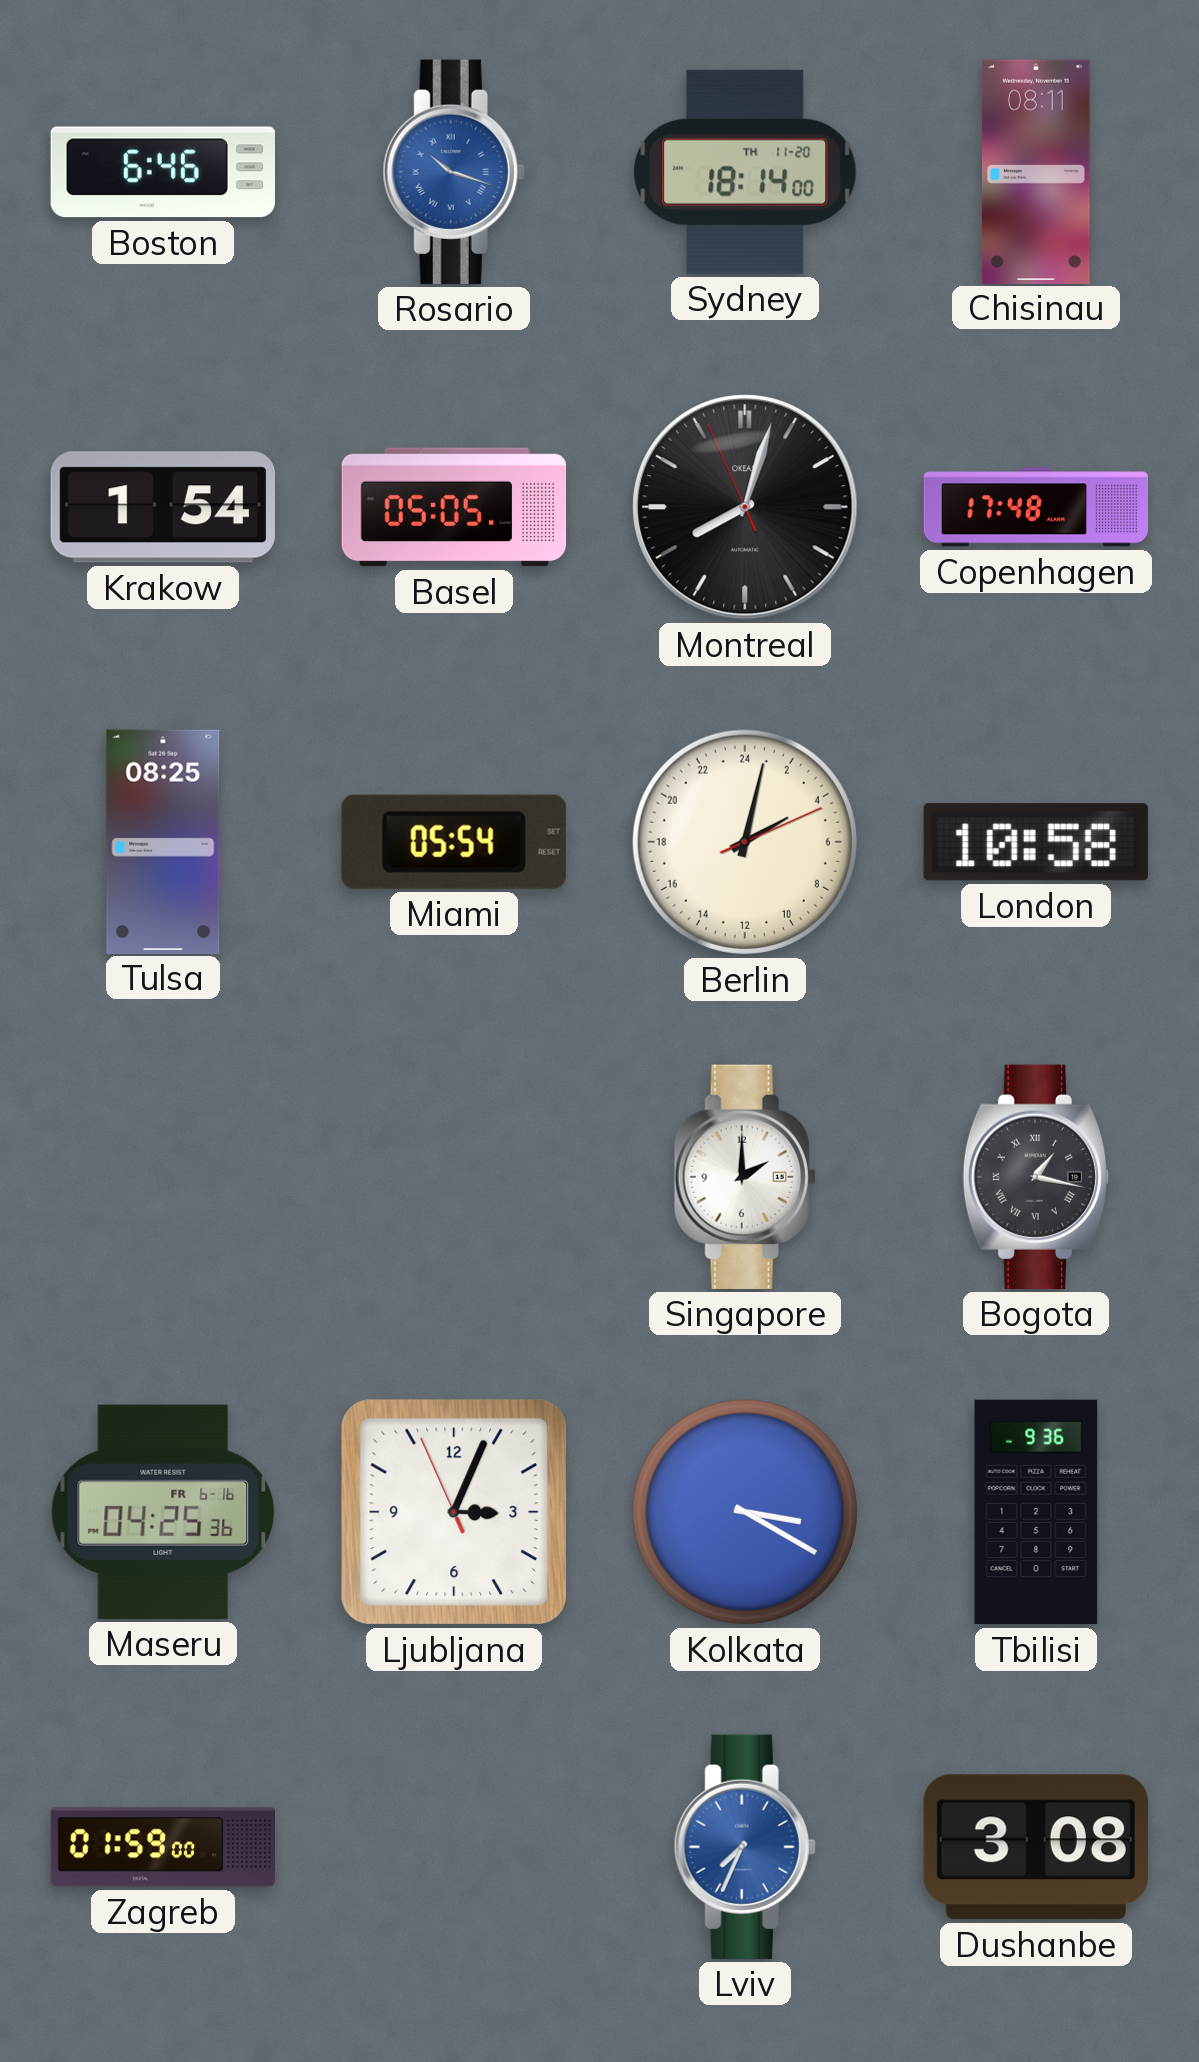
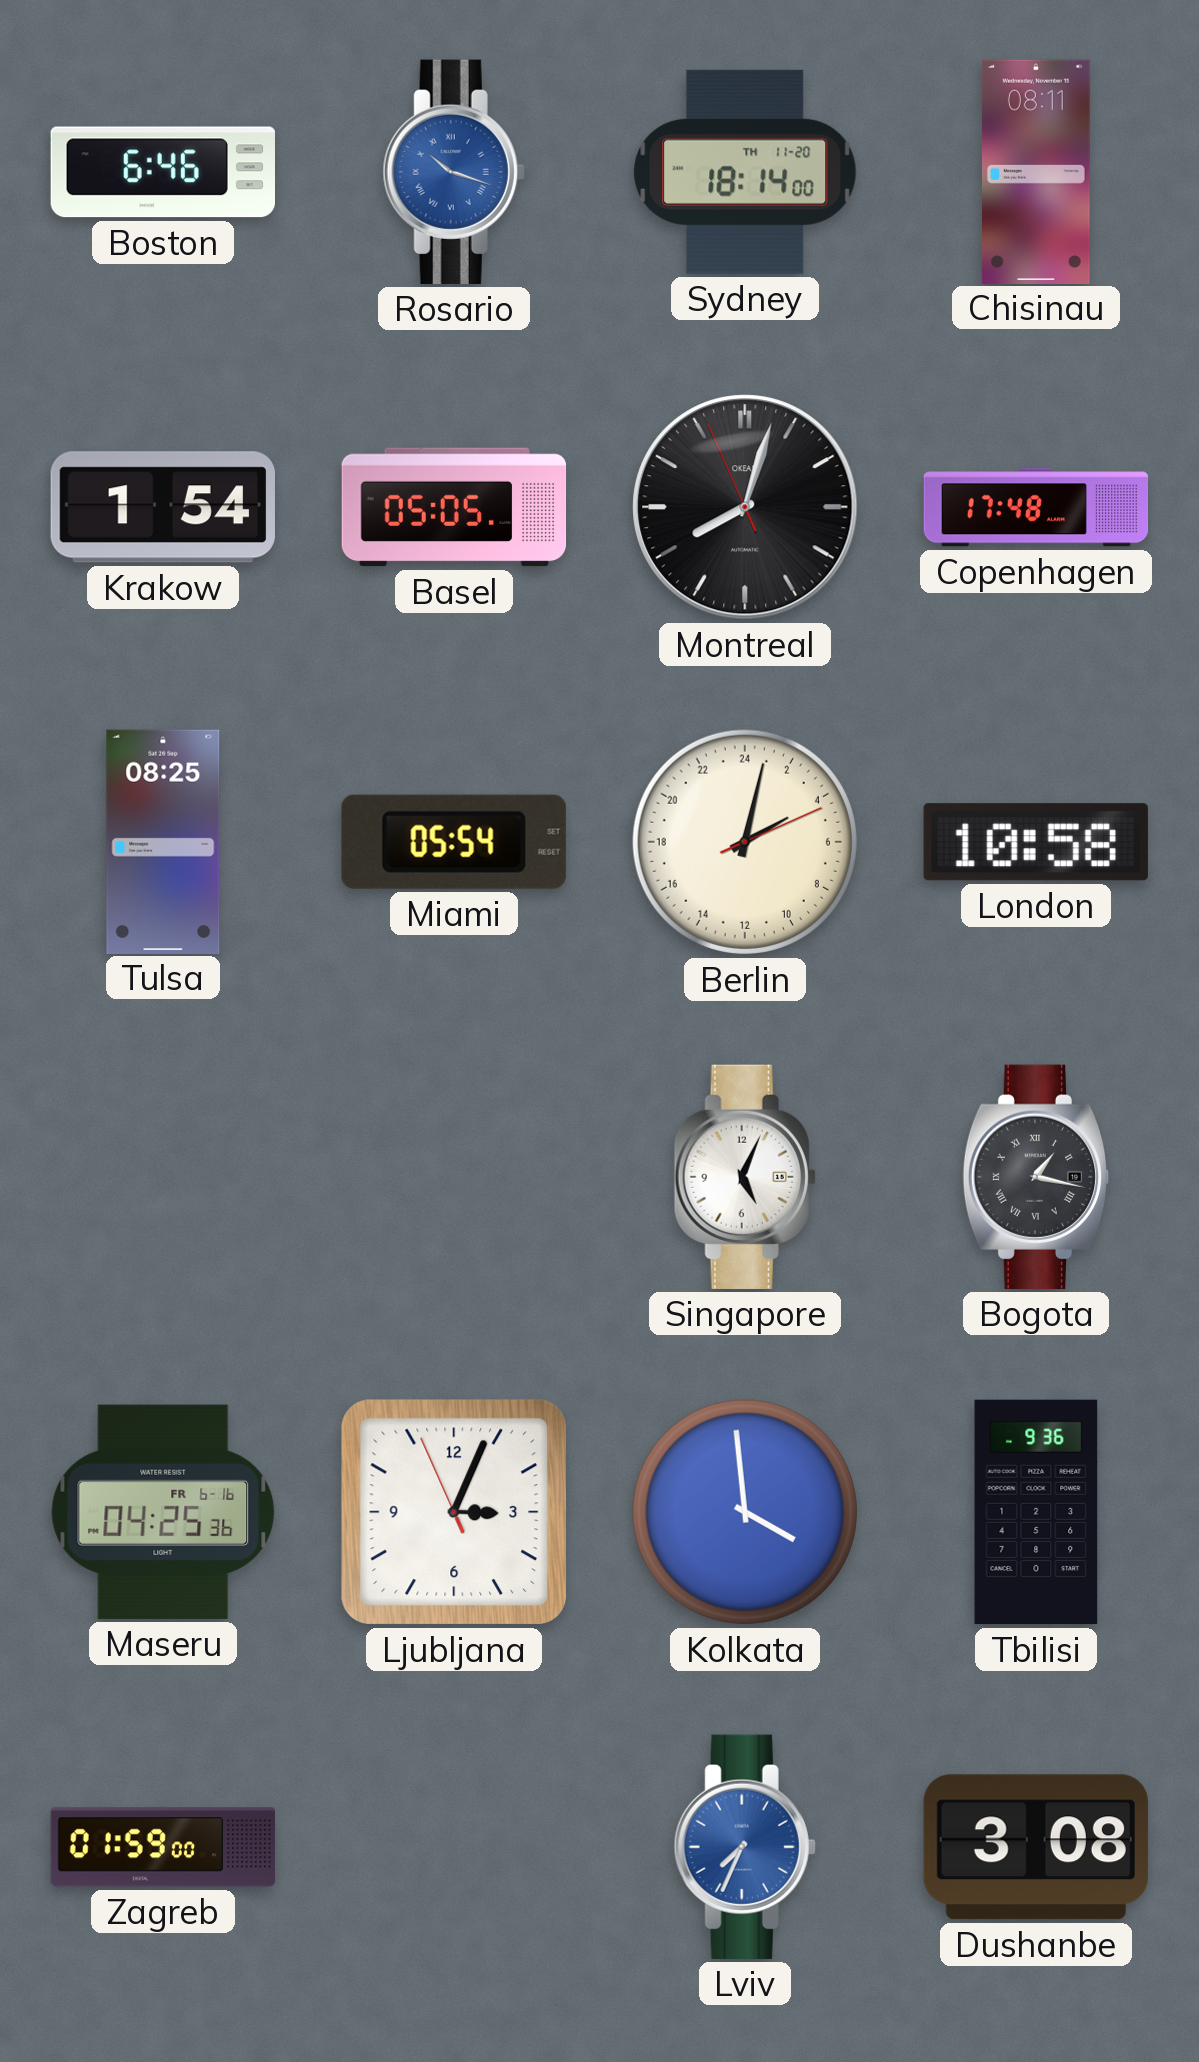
Singapore: 2:00 -> 5:04 (745, 1177)
Kolkata: 3:20 -> 3:59 (745, 1512)
